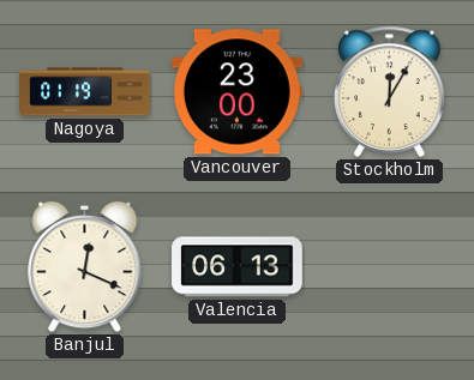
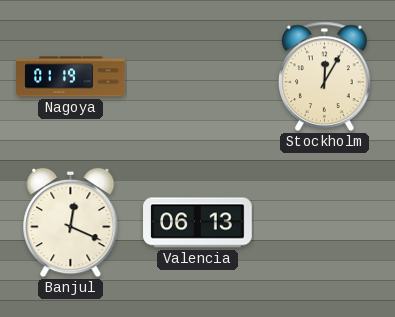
Vancouver: 23:00 -> none (238, 92)
